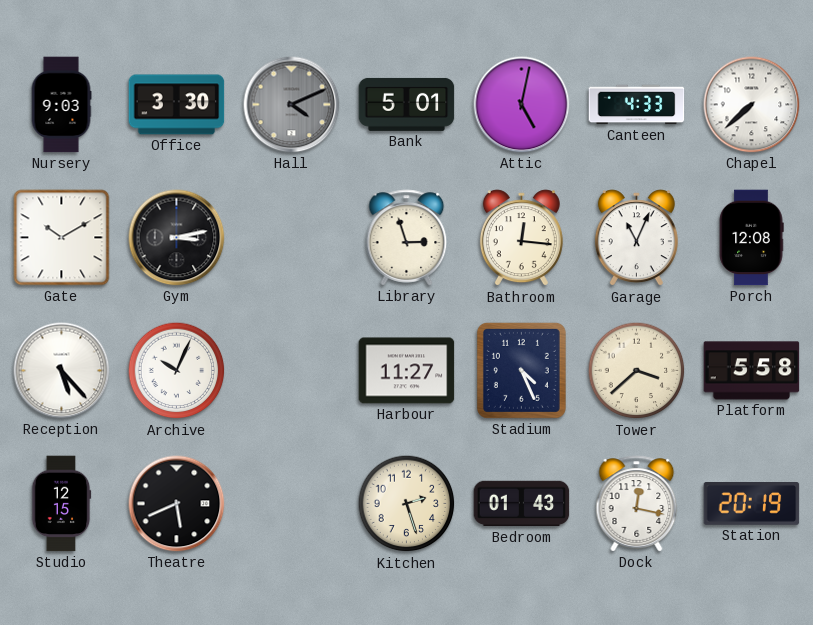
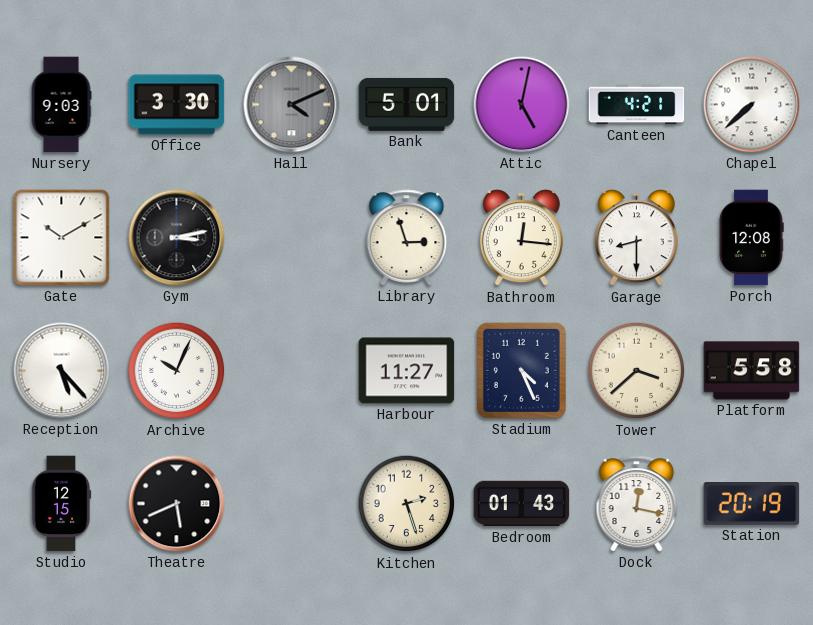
Canteen: 4:33 -> 4:21 (637, 105)
Garage: 11:04 -> 8:30 (636, 238)
